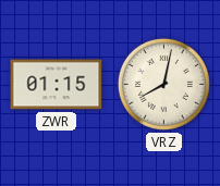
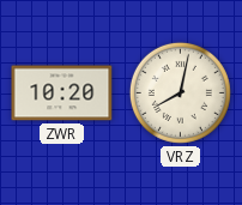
ZWR: 01:15 -> 10:20 (62, 94)
